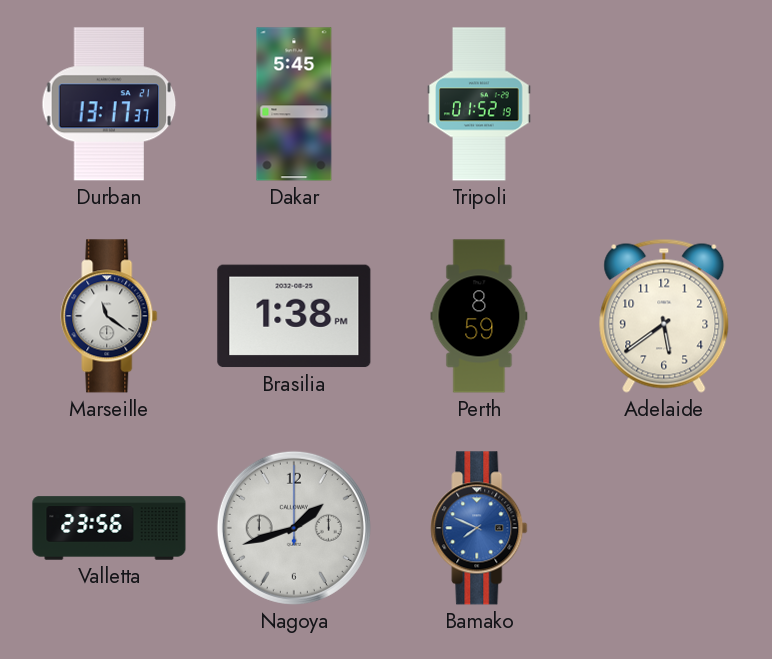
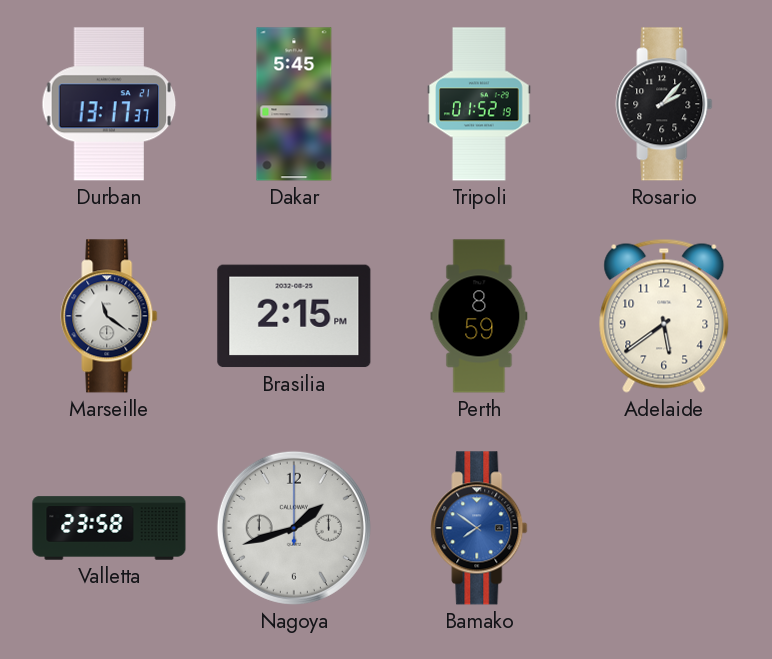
Rosario: none -> 2:07 (664, 104)
Brasilia: 1:38 -> 2:15 (294, 316)
Valletta: 23:56 -> 23:58 (109, 528)
Bamako: 7:49 -> 7:51 (479, 528)
